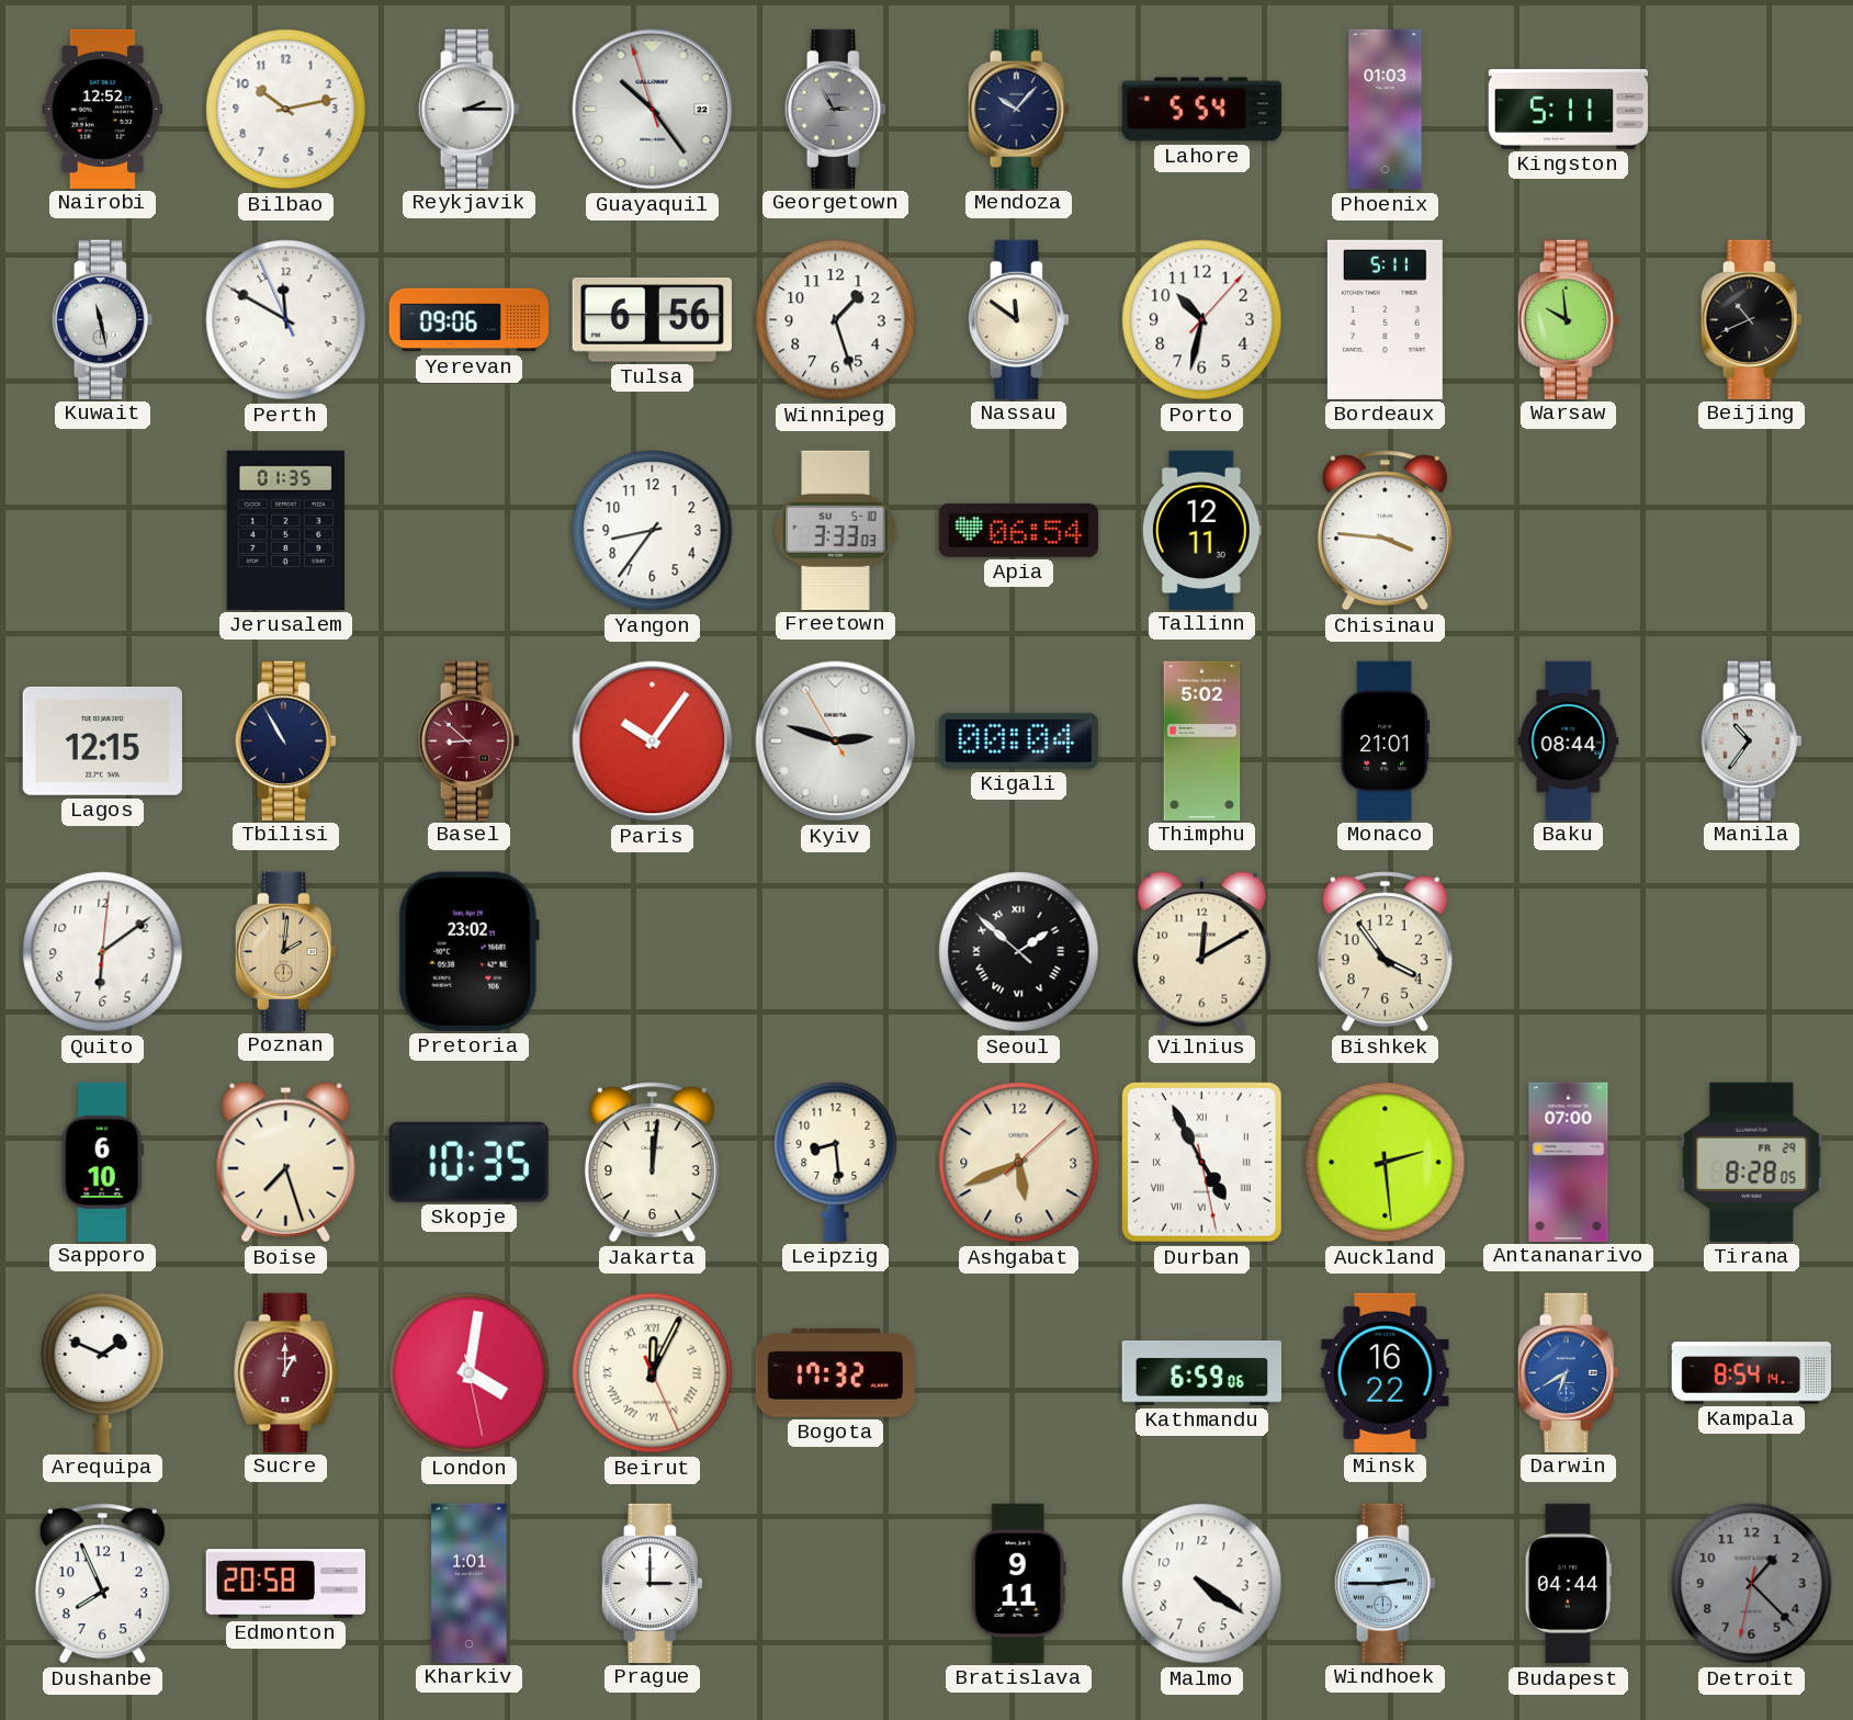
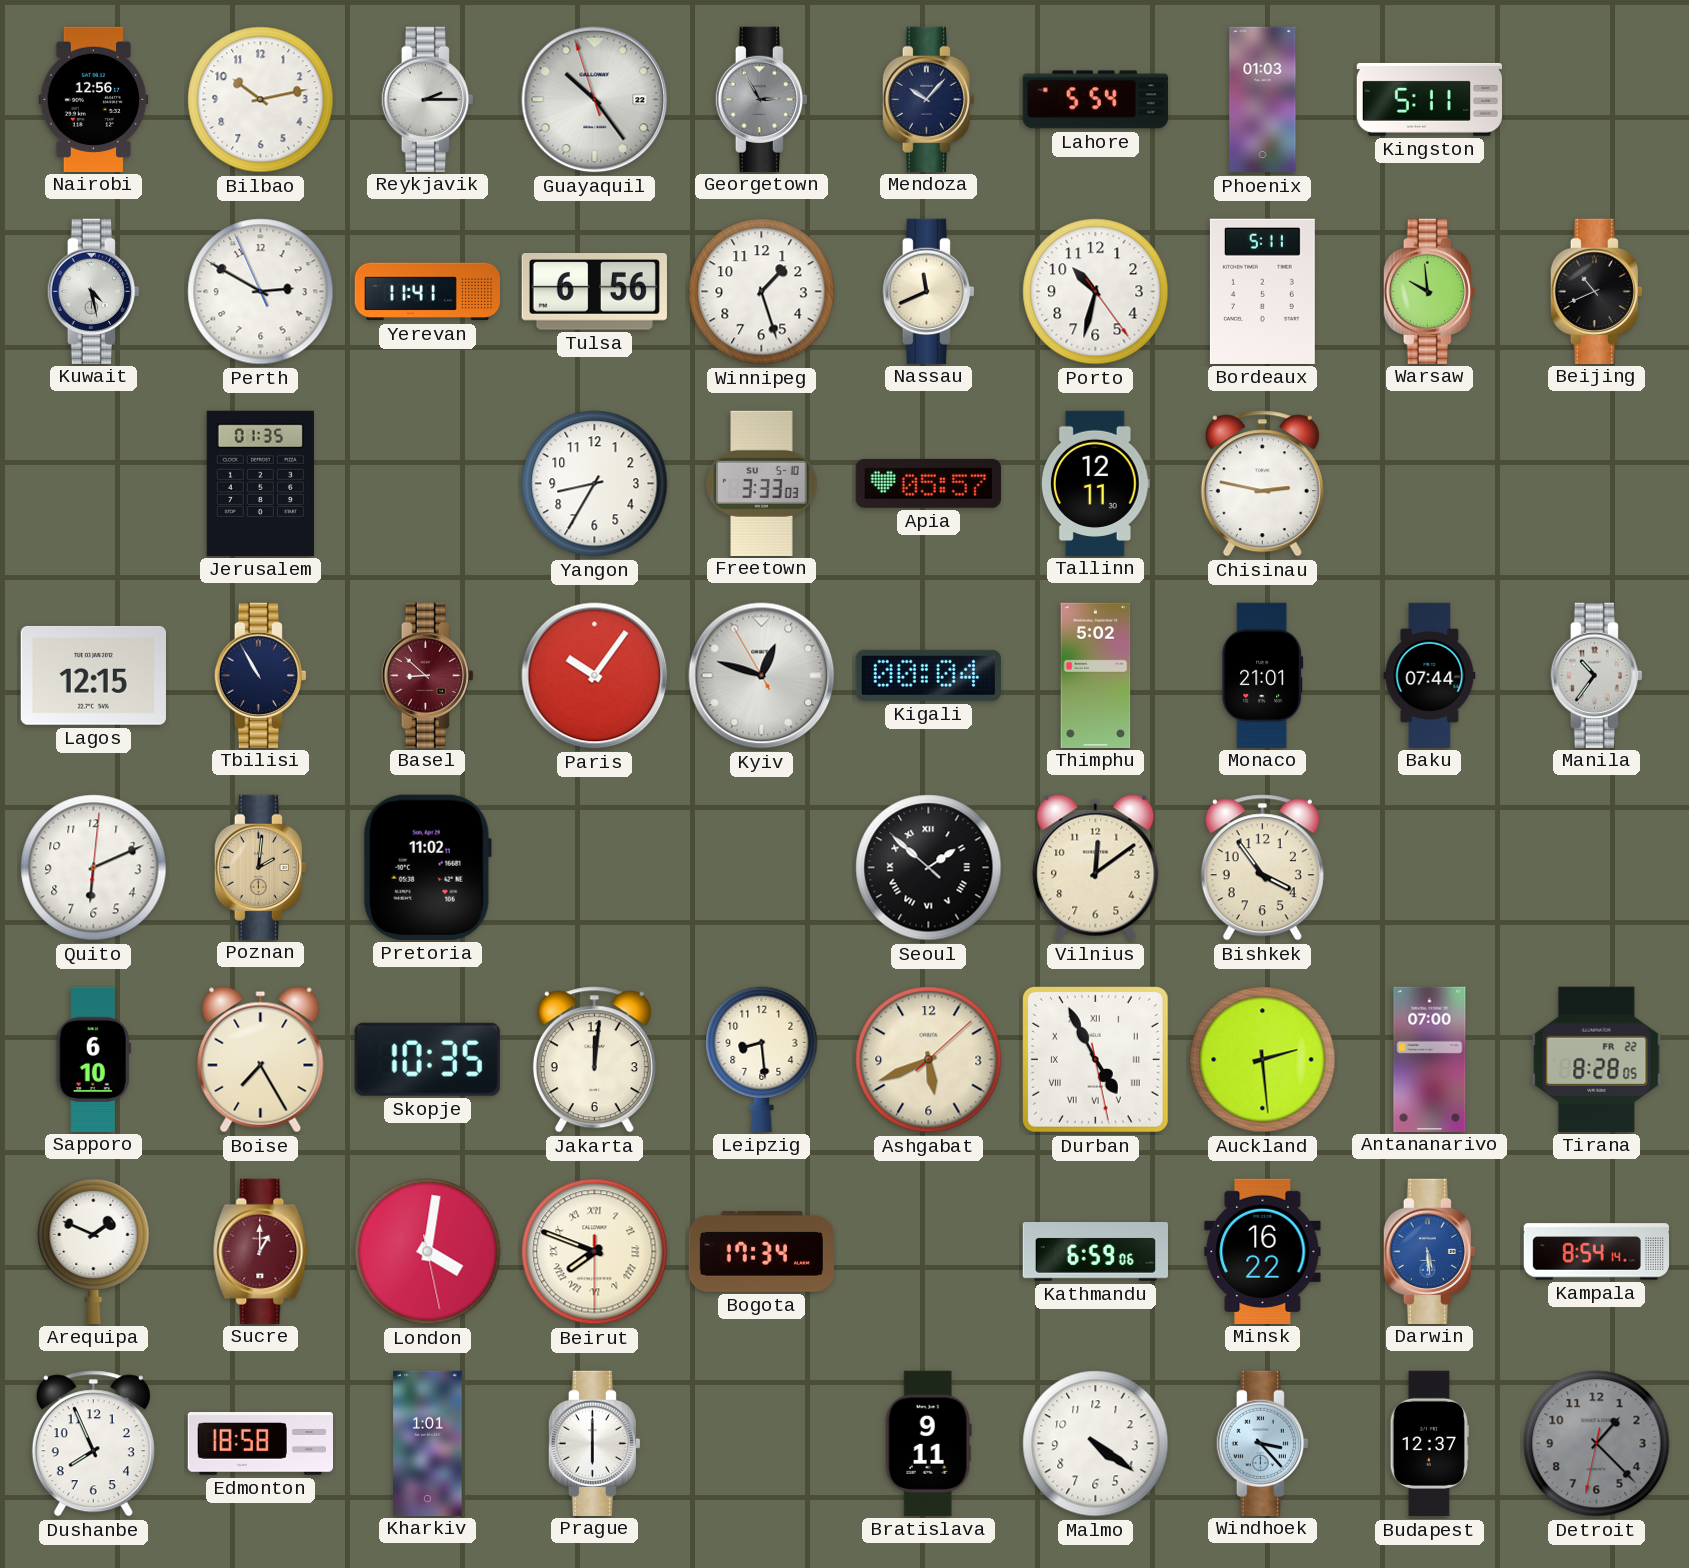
Nairobi: 12:52 -> 12:56 (94, 99)
Kuwait: 11:28 -> 4:28 (93, 291)
Perth: 11:49 -> 2:49 (261, 292)
Yerevan: 09:06 -> 11:41 (427, 292)
Nassau: 11:51 -> 11:41 (928, 291)
Porto: 10:32:07 -> 10:32:24 (1096, 292)
Yangon: 8:36 -> 8:35 (595, 484)
Apia: 06:54 -> 05:57 (928, 483)
Chisinau: 3:46 -> 2:47 (1262, 484)
Kyiv: 2:47 -> 12:47 (762, 676)
Baku: 08:44 -> 07:44 (1430, 675)
Quito: 6:09 -> 6:11 (94, 868)
Pretoria: 23:02 -> 11:02 (427, 867)
Vilnius: 12:10 -> 12:09 (1096, 868)
Boise: 7:27 -> 7:25 (261, 1060)
Tirana date: FR 29 -> FR 22 (1597, 1059)
Beirut: 12:04 -> 7:48 (595, 1252)
Bogota: 17:32 -> 17:34 (761, 1251)
Darwin: 6:40 -> 5:29 (1429, 1251)
Edmonton: 20:58 -> 18:58 (260, 1444)
Prague: 3:00 -> 6:00 (594, 1443)
Windhoek: 2:45 -> 3:23 (1262, 1443)
Budapest: 04:44 -> 12:37 (1429, 1444)
